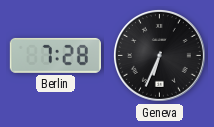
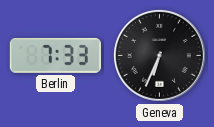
Berlin: 7:28 -> 7:33 (55, 55)
